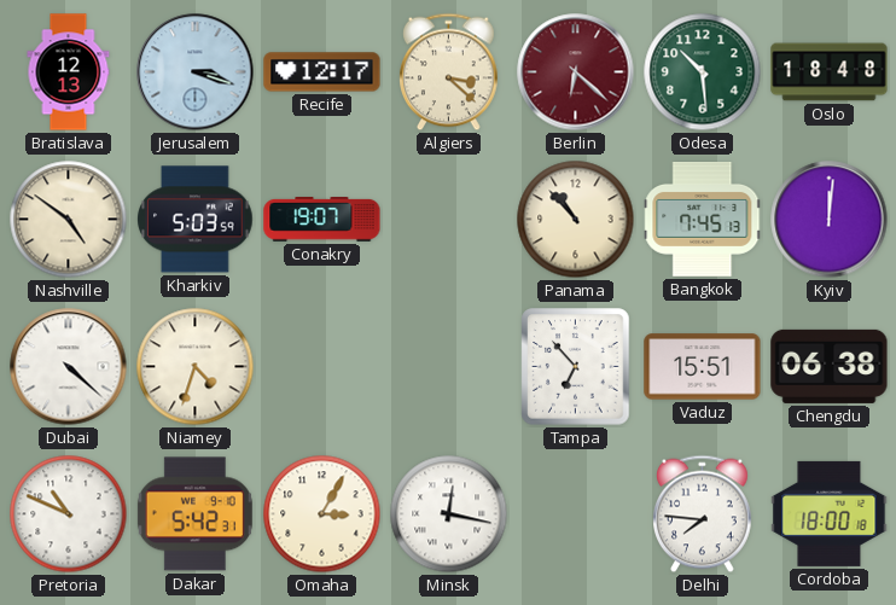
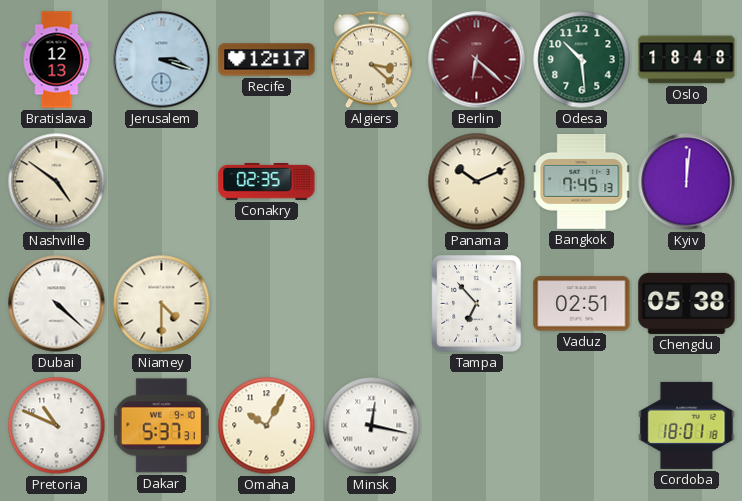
Kharkiv: 5:03 -> none (196, 220)
Conakry: 19:07 -> 02:35 (267, 182)
Panama: 10:53 -> 10:11 (477, 182)
Niamey: 4:33 -> 4:30 (162, 304)
Vaduz: 15:51 -> 02:51 (582, 304)
Chengdu: 06:38 -> 05:38 (687, 303)
Dakar: 5:42 -> 5:37 (161, 426)
Omaha: 3:05 -> 10:05 (267, 426)
Delhi: 7:46 -> none (703, 514)
Cordoba: 18:00 -> 18:01 (687, 425)
